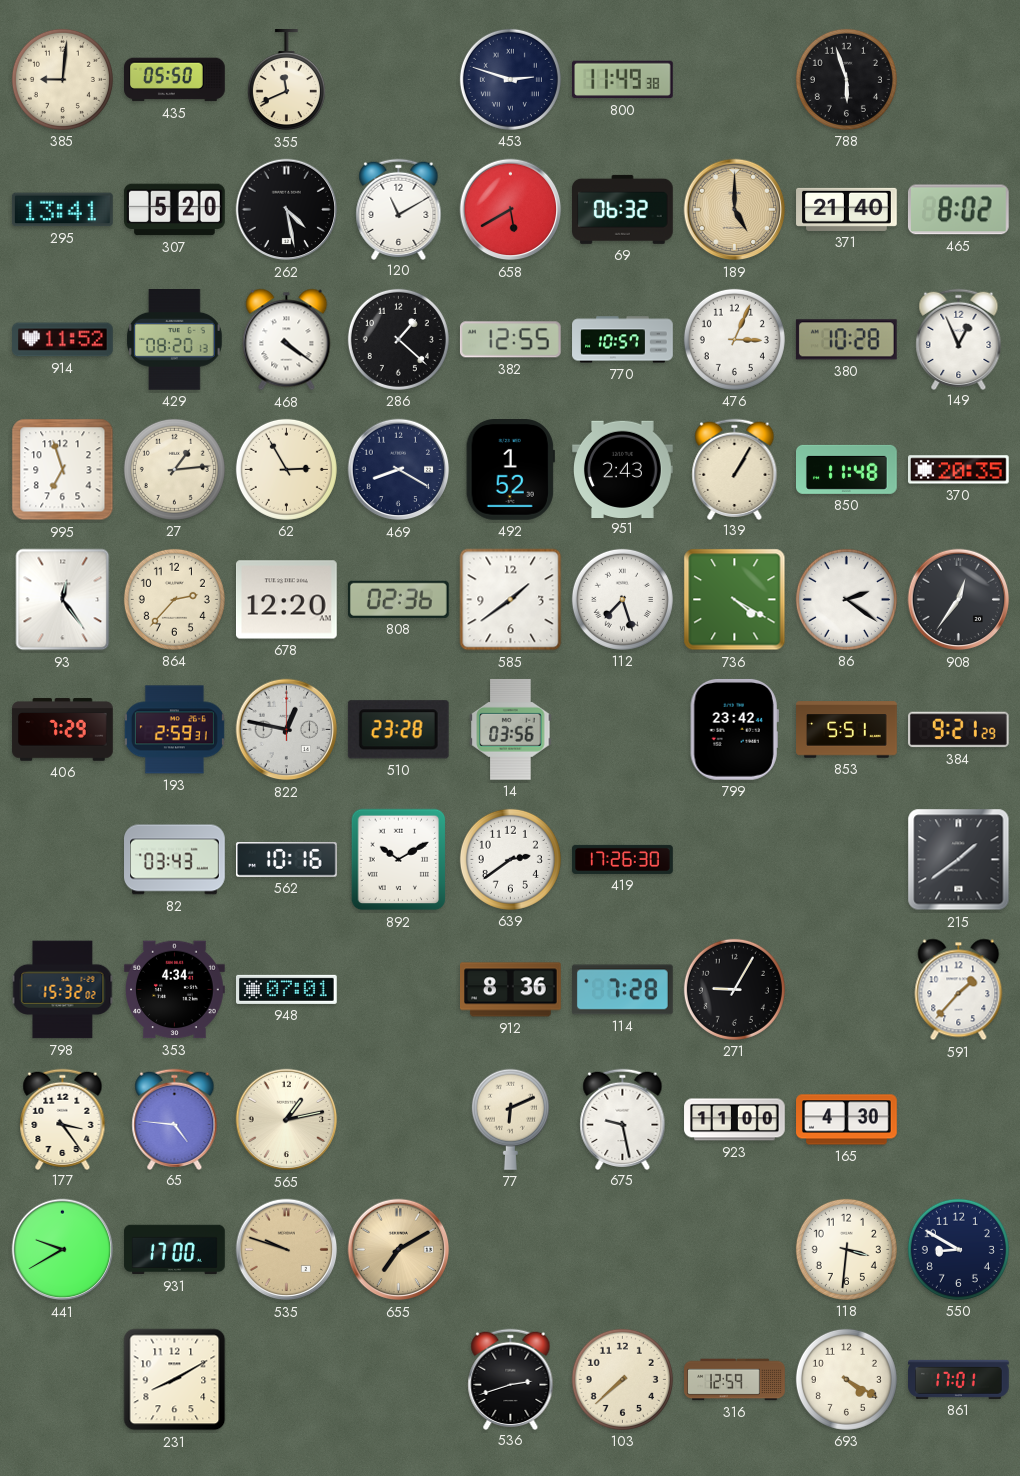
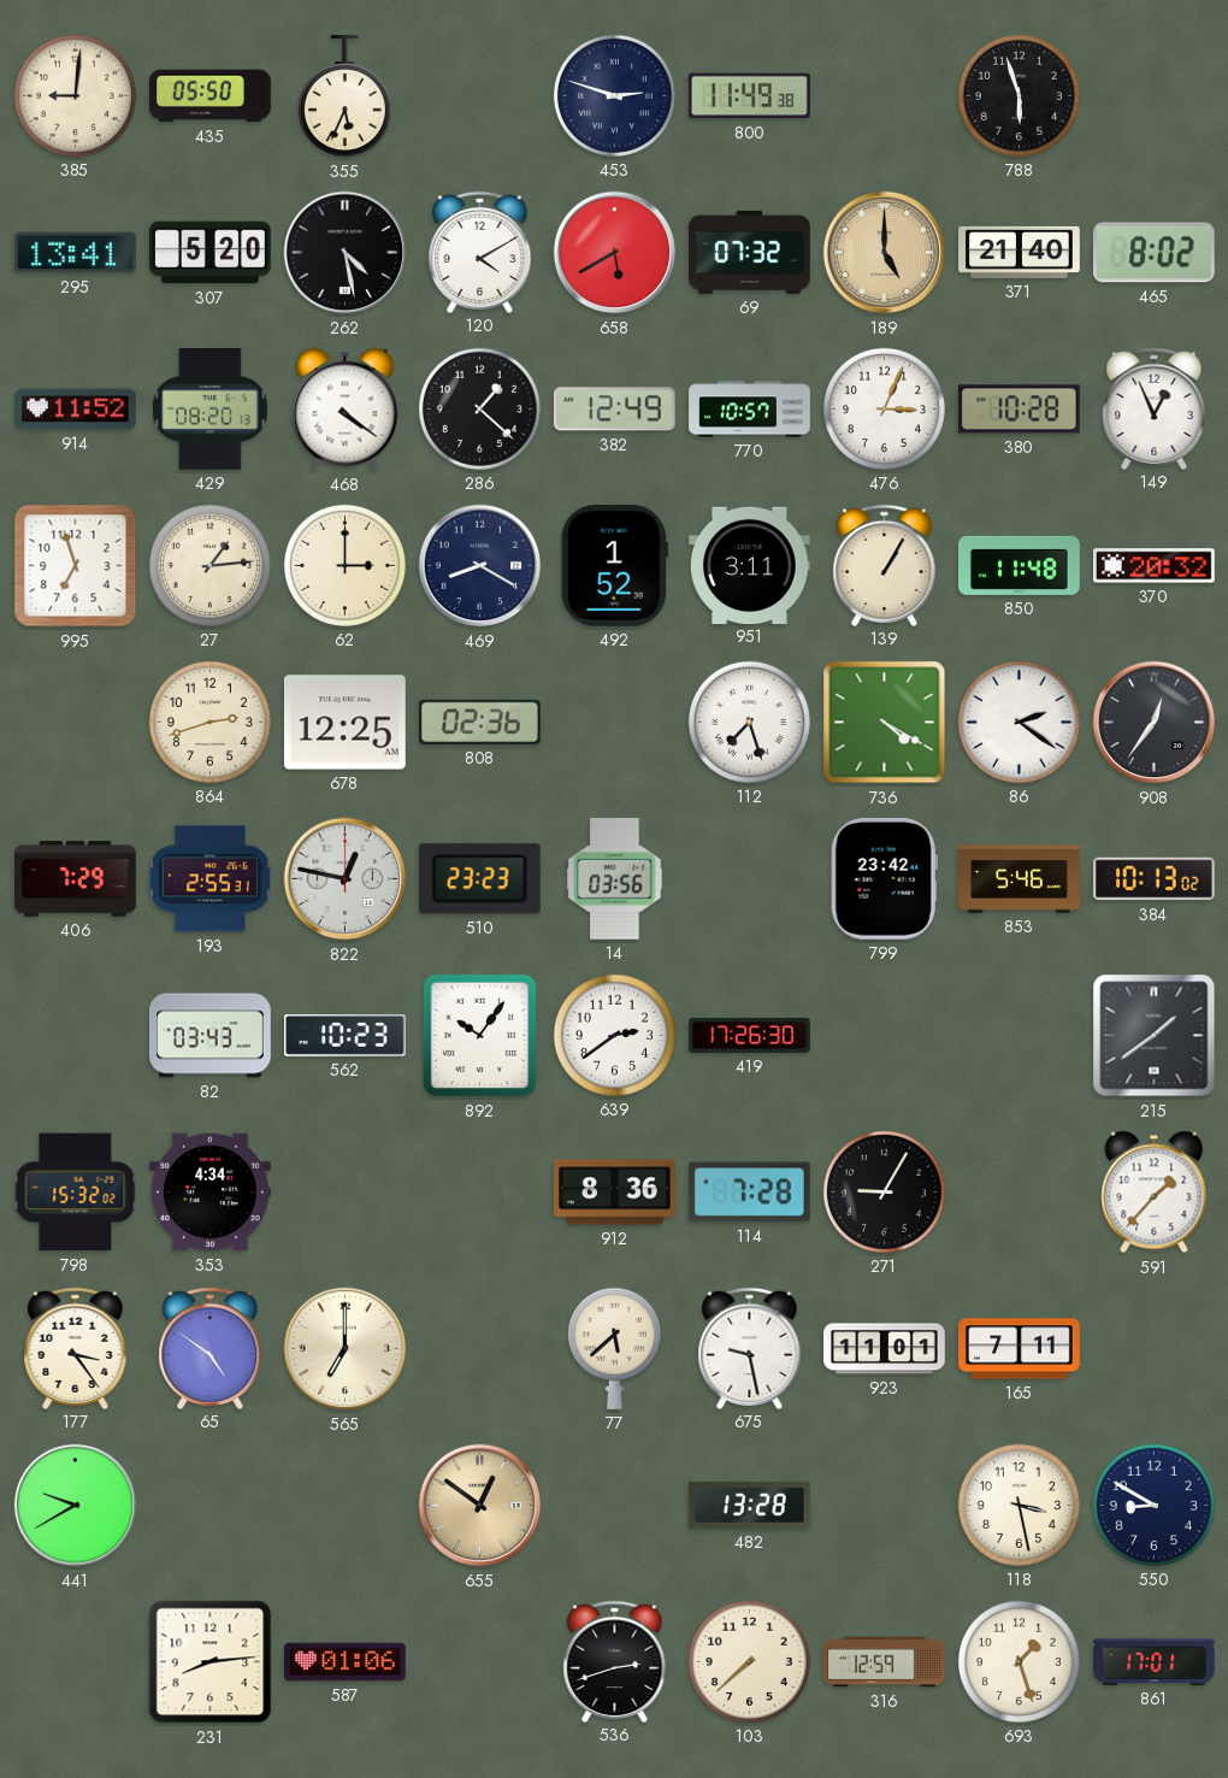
355: 11:41 -> 5:34 (344, 98)
120: 11:10 -> 4:10 (480, 252)
69: 06:32 -> 07:32 (750, 252)
382: 12:55 -> 12:49 (614, 410)
62: 2:55 -> 3:00 (344, 565)
951: 2:43 -> 3:11 (750, 565)
370: 20:35 -> 20:32 (1155, 566)
93: 12:24 -> none (63, 600)
864: 2:37 -> 2:42 (209, 722)
678: 12:20 -> 12:25 (346, 723)
585: 1:39 -> none (511, 600)
193: 2:59 -> 2:55 (209, 879)
510: 23:28 -> 23:23 (479, 879)
853: 5:51 -> 5:46 (1020, 879)
384: 9:21 -> 10:13 (1155, 879)
562: 10:16 -> 10:23 (346, 1036)
892: 10:10 -> 10:06 (480, 1036)
948: 07:01 -> none (287, 989)
65: 4:46 -> 4:51 (211, 1348)
565: 1:13 -> 7:00 (346, 1349)
77: 6:11 -> 5:38 (614, 1348)
923: 11:00 -> 11:01 (885, 1349)
165: 4:30 -> 7:11 (1020, 1349)
931: 17:00 -> none (175, 1250)
535: 9:48 -> none (287, 1250)
655: 7:10 -> 12:51 (480, 1506)
482: none -> 13:28 (749, 1505)
118: 3:31 -> 3:28 (1019, 1505)
231: 8:10 -> 8:14 (211, 1662)
587: none -> 01:06 (346, 1662)
693: 4:20 -> 1:27 (1019, 1661)
